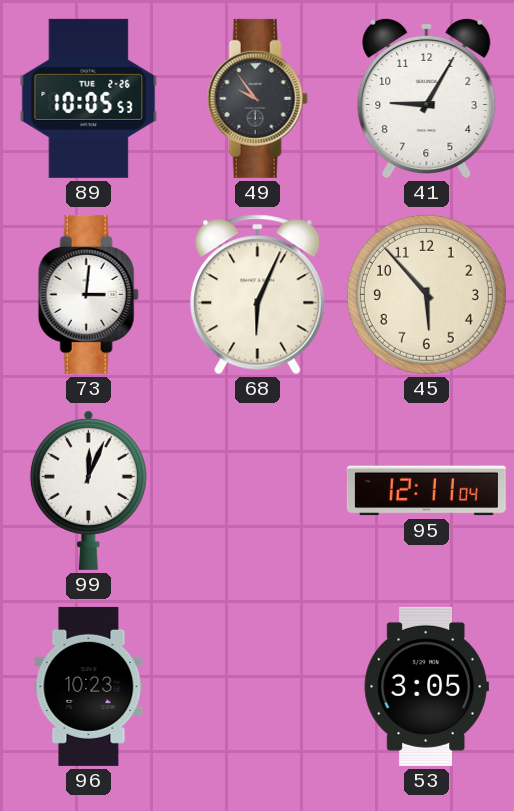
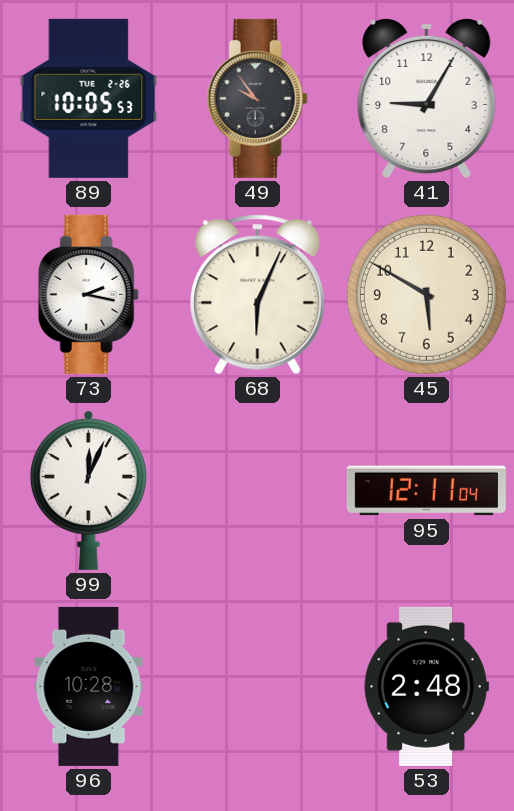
73: 3:01 -> 2:17 (88, 294)
45: 5:53 -> 5:50 (426, 294)
96: 10:23 -> 10:28 (89, 686)
53: 3:05 -> 2:48 (426, 686)
